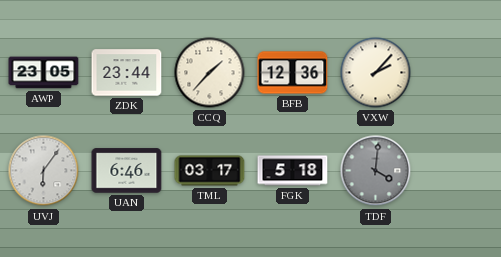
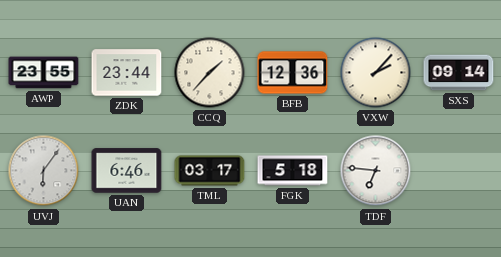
AWP: 23:05 -> 23:55 (44, 73)
SXS: none -> 09:14 (459, 73)
TDF: 4:01 -> 6:46 (376, 171)
TDF dial: grey -> white (376, 171)
